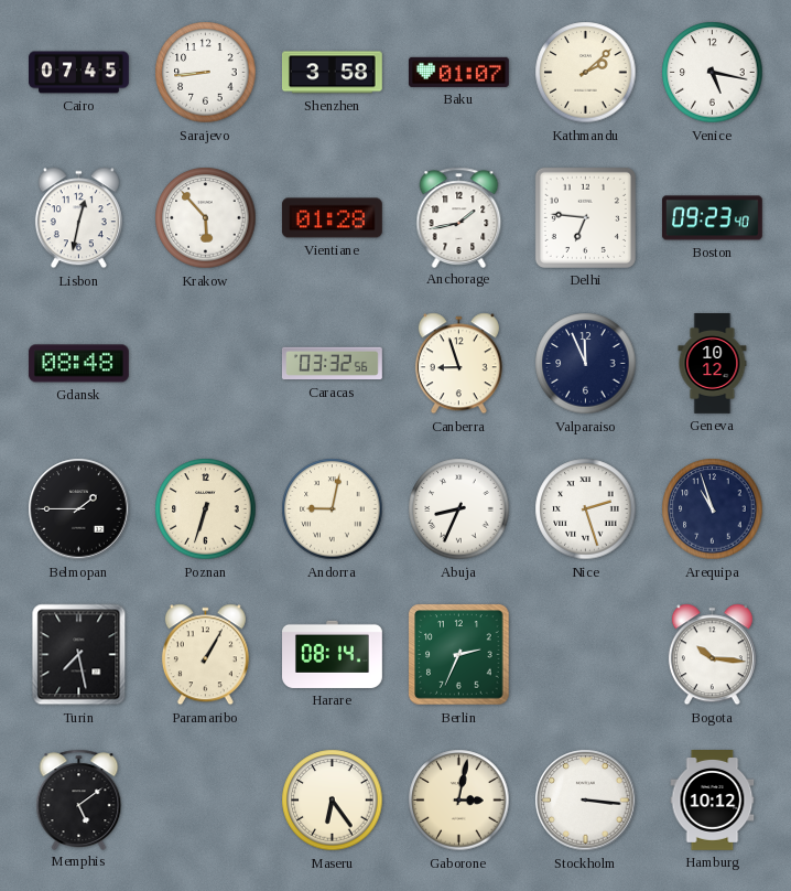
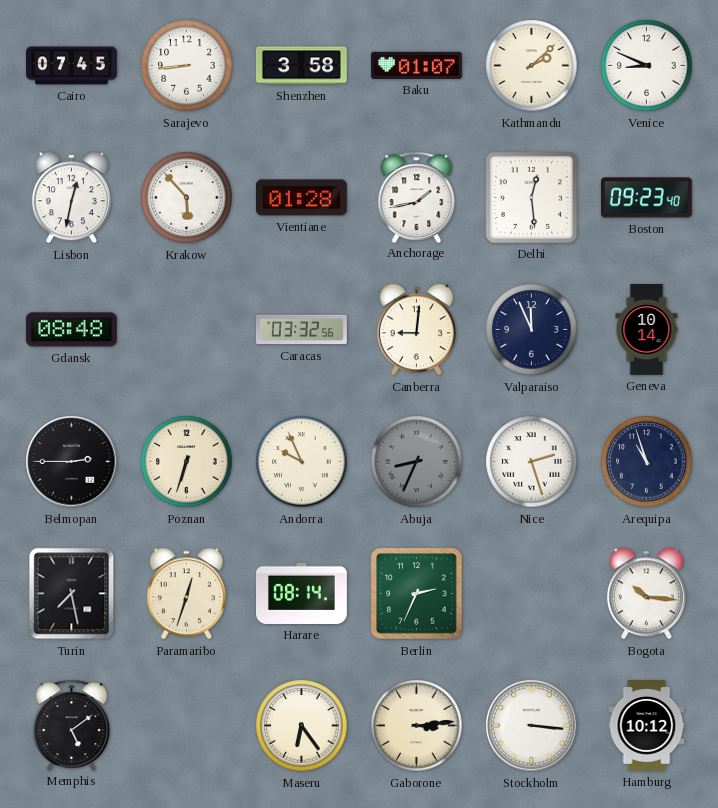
Venice: 5:17 -> 8:49 (647, 66)
Delhi: 6:46 -> 12:29 (531, 197)
Canberra: 8:57 -> 9:01 (416, 330)
Geneva: 10:12 -> 10:14 (647, 330)
Belmopan: 1:45 -> 2:45 (72, 462)
Andorra: 9:02 -> 9:56 (302, 462)
Abuja dial: white -> grey (417, 462)
Paramaribo: 1:05 -> 12:33 (186, 594)
Gaborone: 3:02 -> 3:14 (417, 726)
